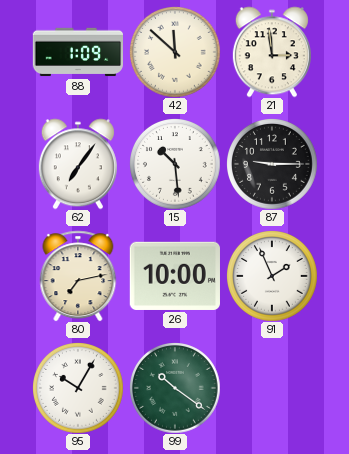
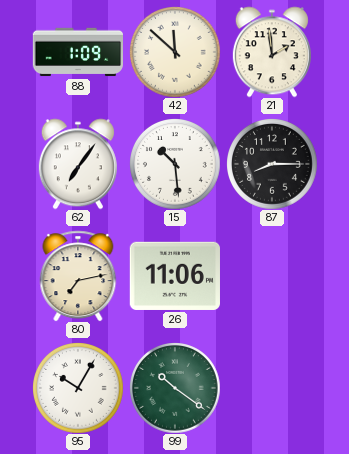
21: 2:59 -> 1:59 (272, 52)
87: 9:15 -> 8:15 (272, 164)
26: 10:00 -> 11:06 (175, 276)
91: 1:56 -> none (272, 276)
